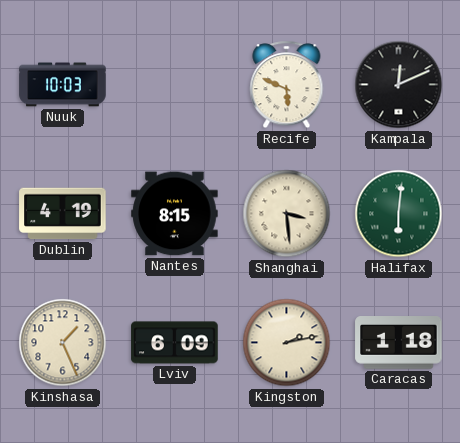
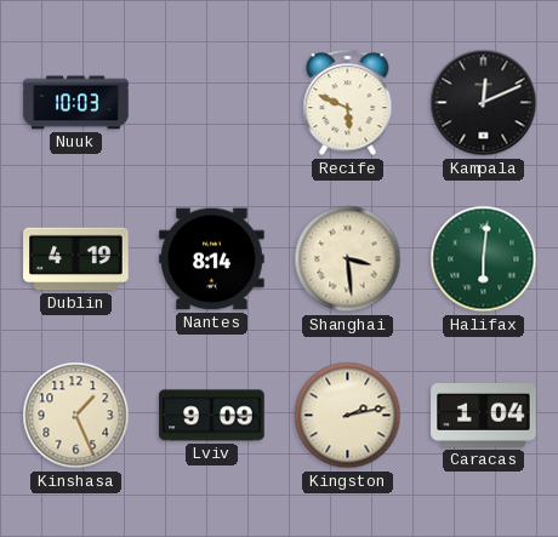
Nantes: 8:15 -> 8:14 (212, 259)
Lviv: 6:09 -> 9:09 (212, 416)
Caracas: 1:18 -> 1:04 (484, 416)
